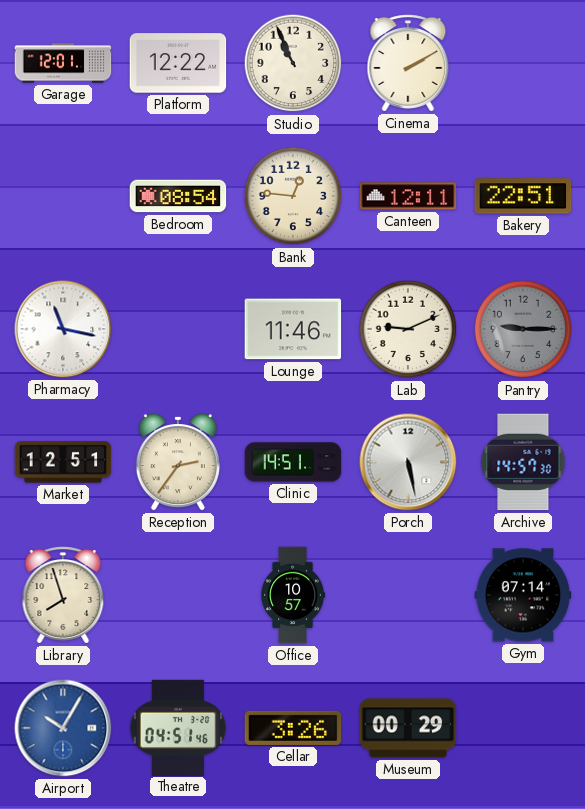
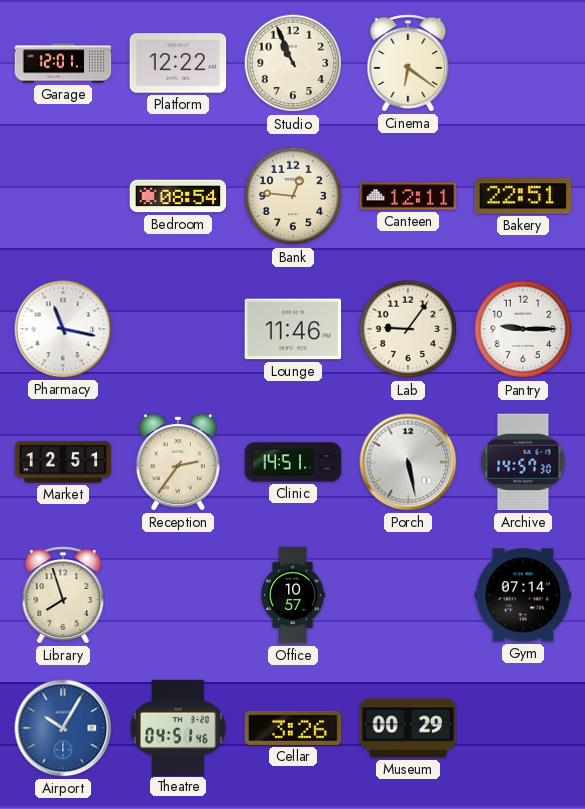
Cinema: 2:10 -> 6:21 (408, 63)
Lab: 9:11 -> 9:06 (408, 329)
Pantry dial: grey -> white (523, 329)
